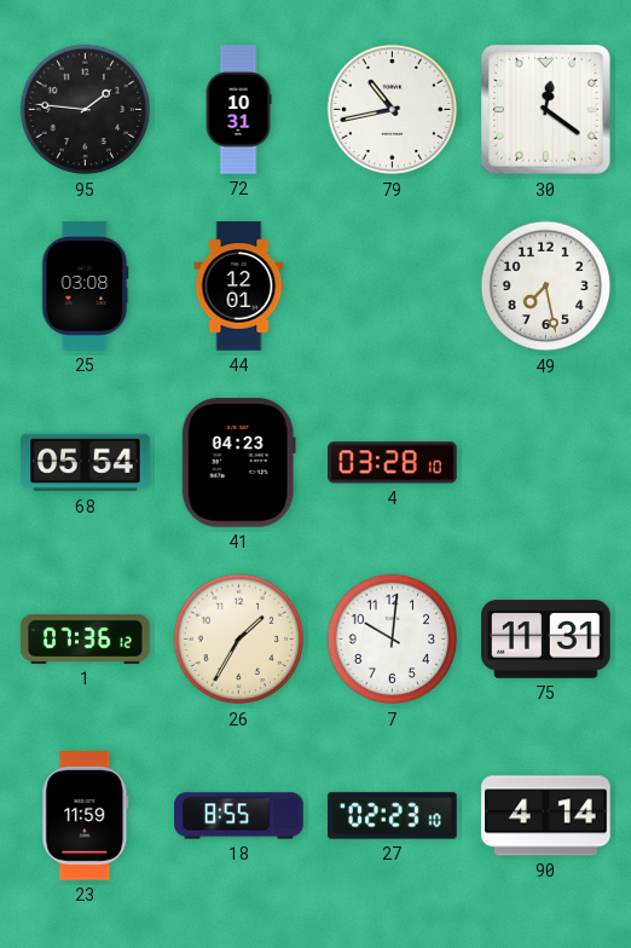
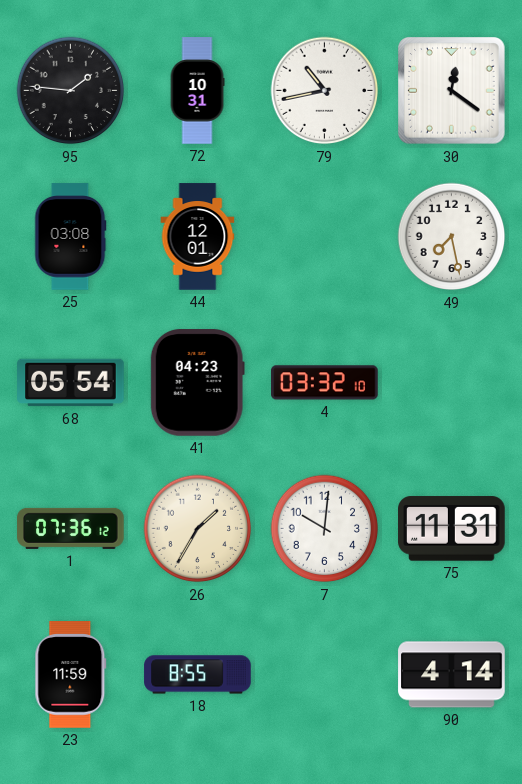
4: 03:28 -> 03:32 (325, 383)
27: 02:23 -> none (393, 816)
